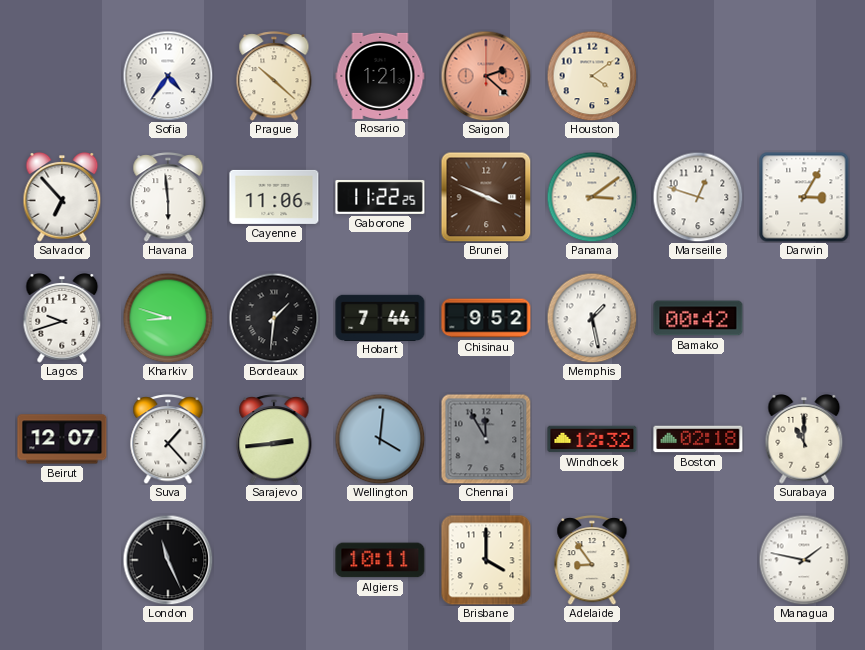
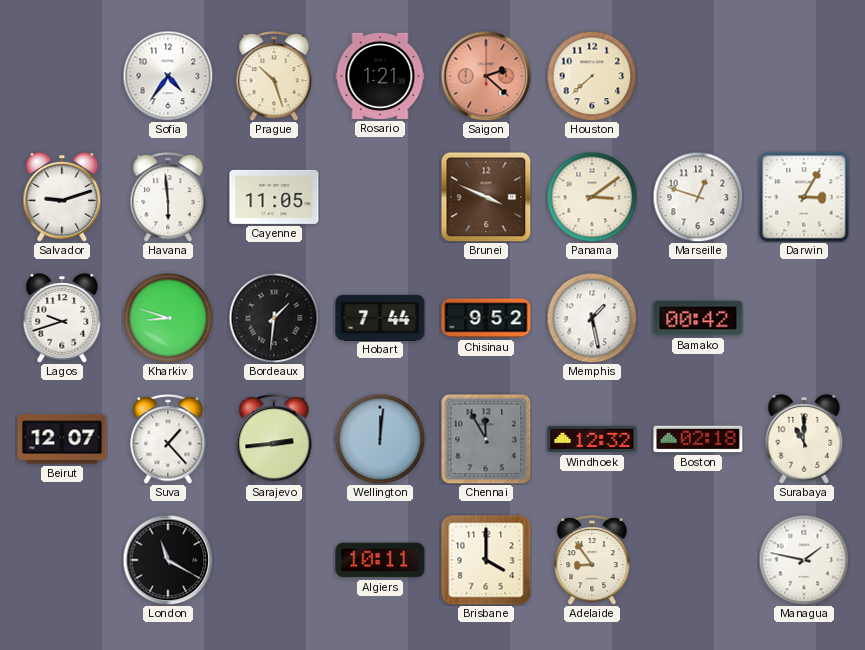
Prague: 10:22 -> 10:27 (274, 76)
Houston: 4:09 -> 7:38 (592, 76)
Salvador: 6:53 -> 9:12 (62, 198)
Cayenne: 11:06 -> 11:05 (274, 197)
Gaborone: 11:22 -> none (380, 197)
Wellington: 4:01 -> 12:01 (380, 439)
London: 11:26 -> 11:20 (168, 560)
